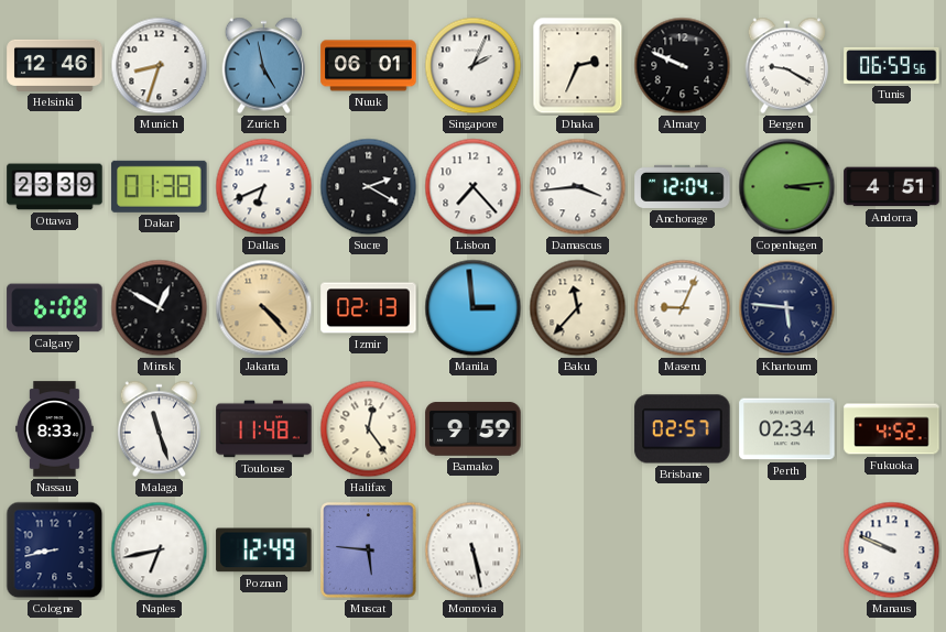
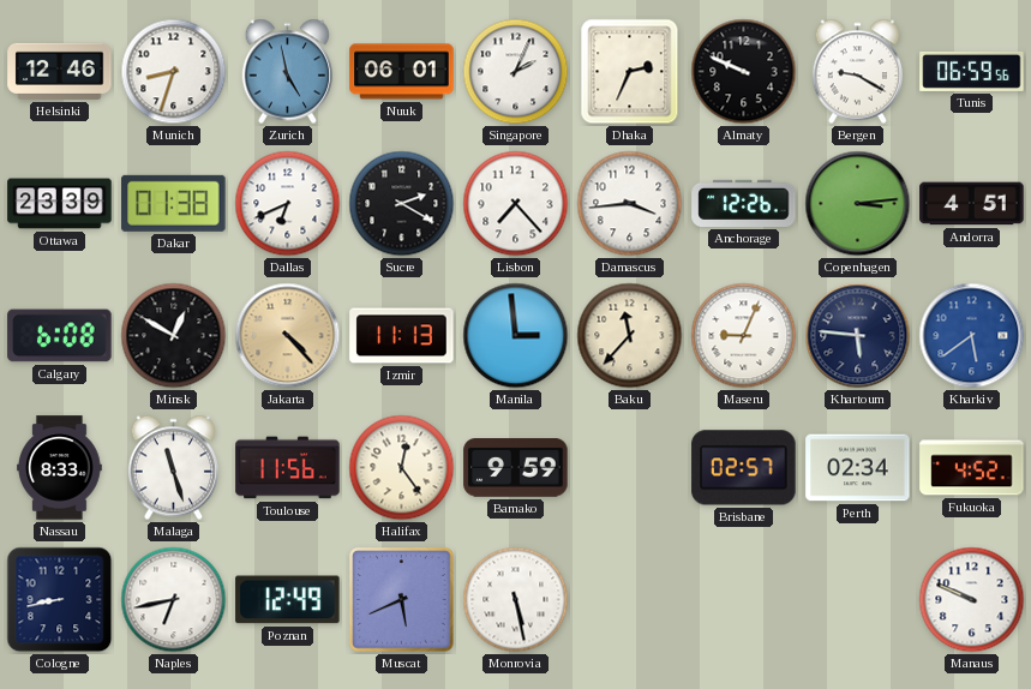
Anchorage: 12:04 -> 12:26 (744, 203)
Izmir: 02:13 -> 11:13 (402, 336)
Kharkiv: none -> 5:39 (972, 336)
Toulouse: 11:48 -> 11:56 (288, 468)
Muscat: 5:46 -> 5:41 (402, 600)
